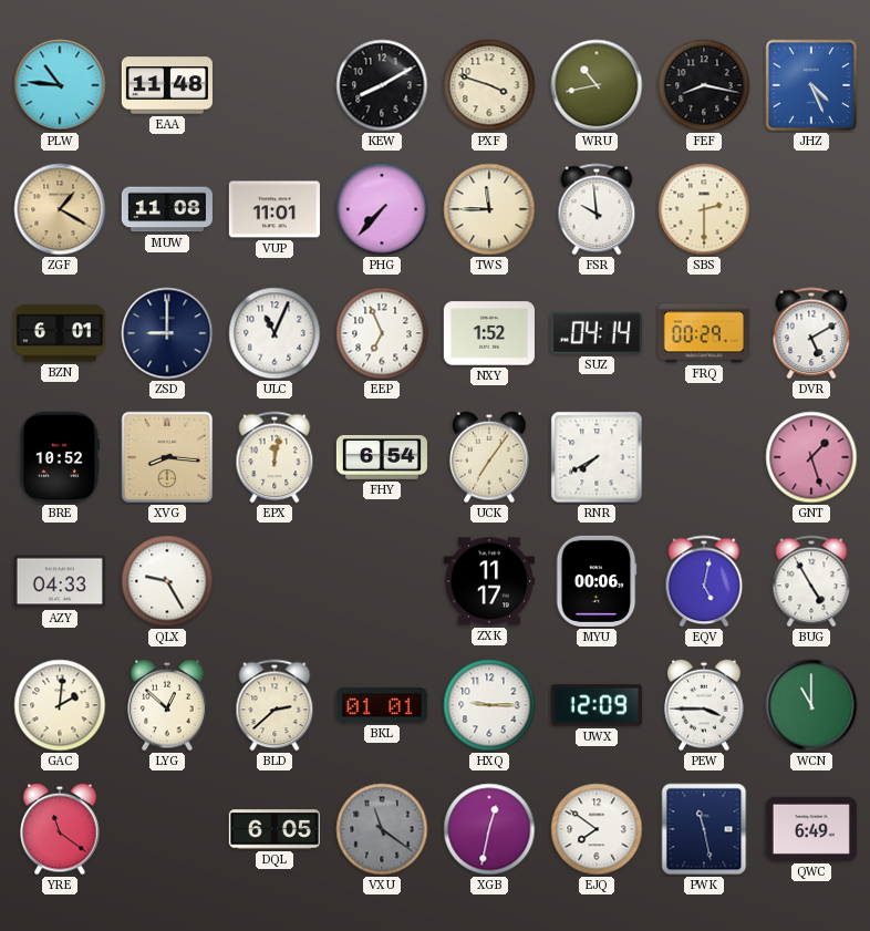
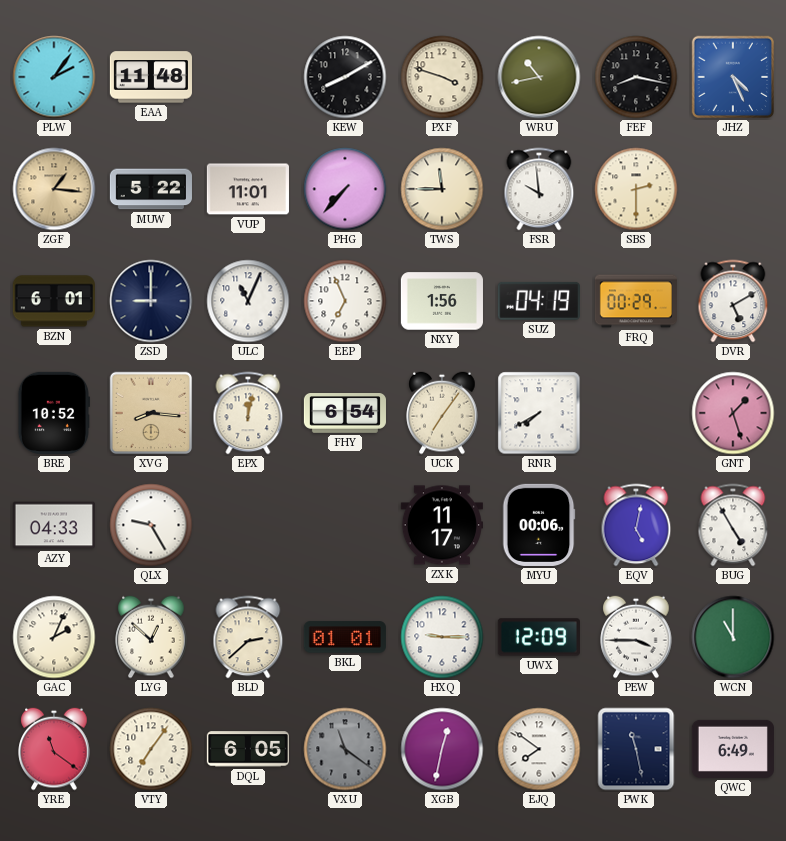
PLW: 10:46 -> 2:06 (54, 77)
ZGF: 1:20 -> 1:16 (54, 189)
MUW: 11:08 -> 5:22 (151, 189)
NXY: 1:52 -> 1:56 (442, 301)
SUZ: 04:14 -> 04:19 (539, 301)
GAC: 2:01 -> 2:04 (54, 637)
VTY: none -> 7:06 (151, 749)
